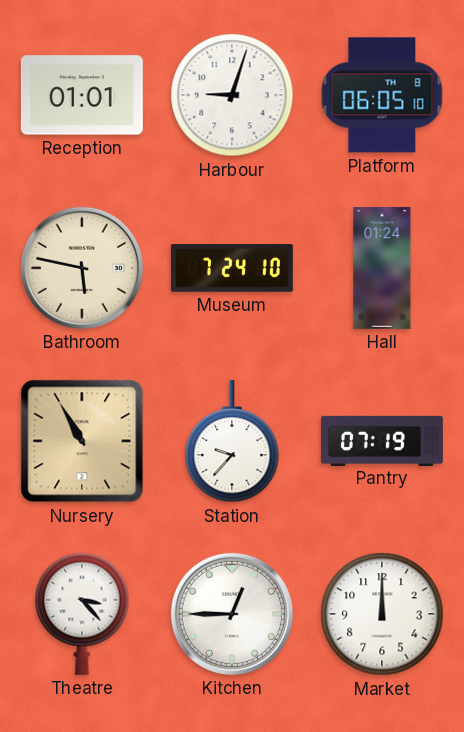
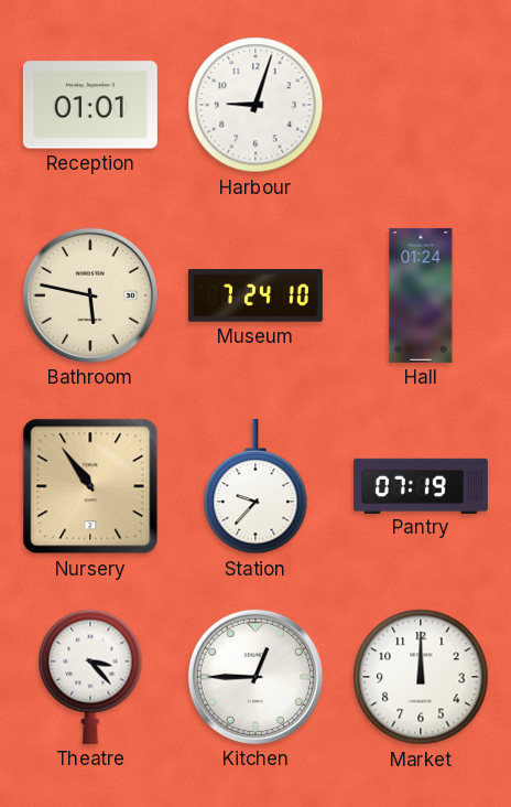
Platform: 06:05 -> none (382, 95)
Nursery: 10:55 -> 10:54 (90, 486)
